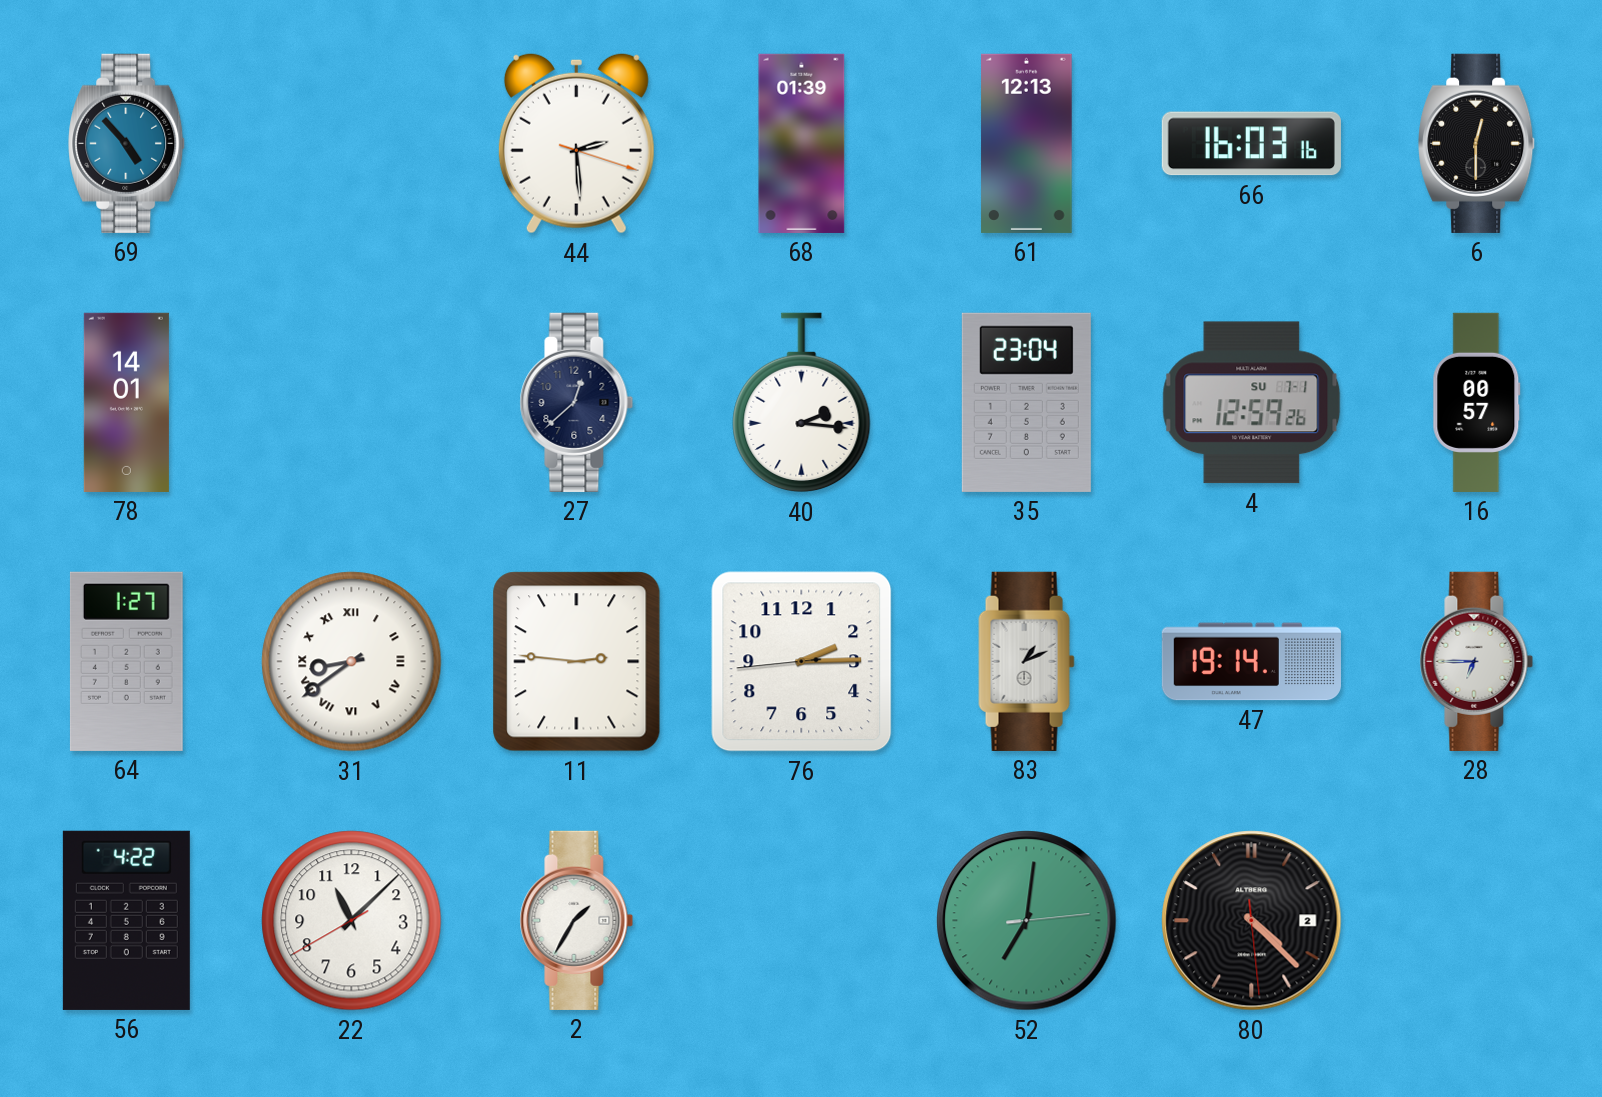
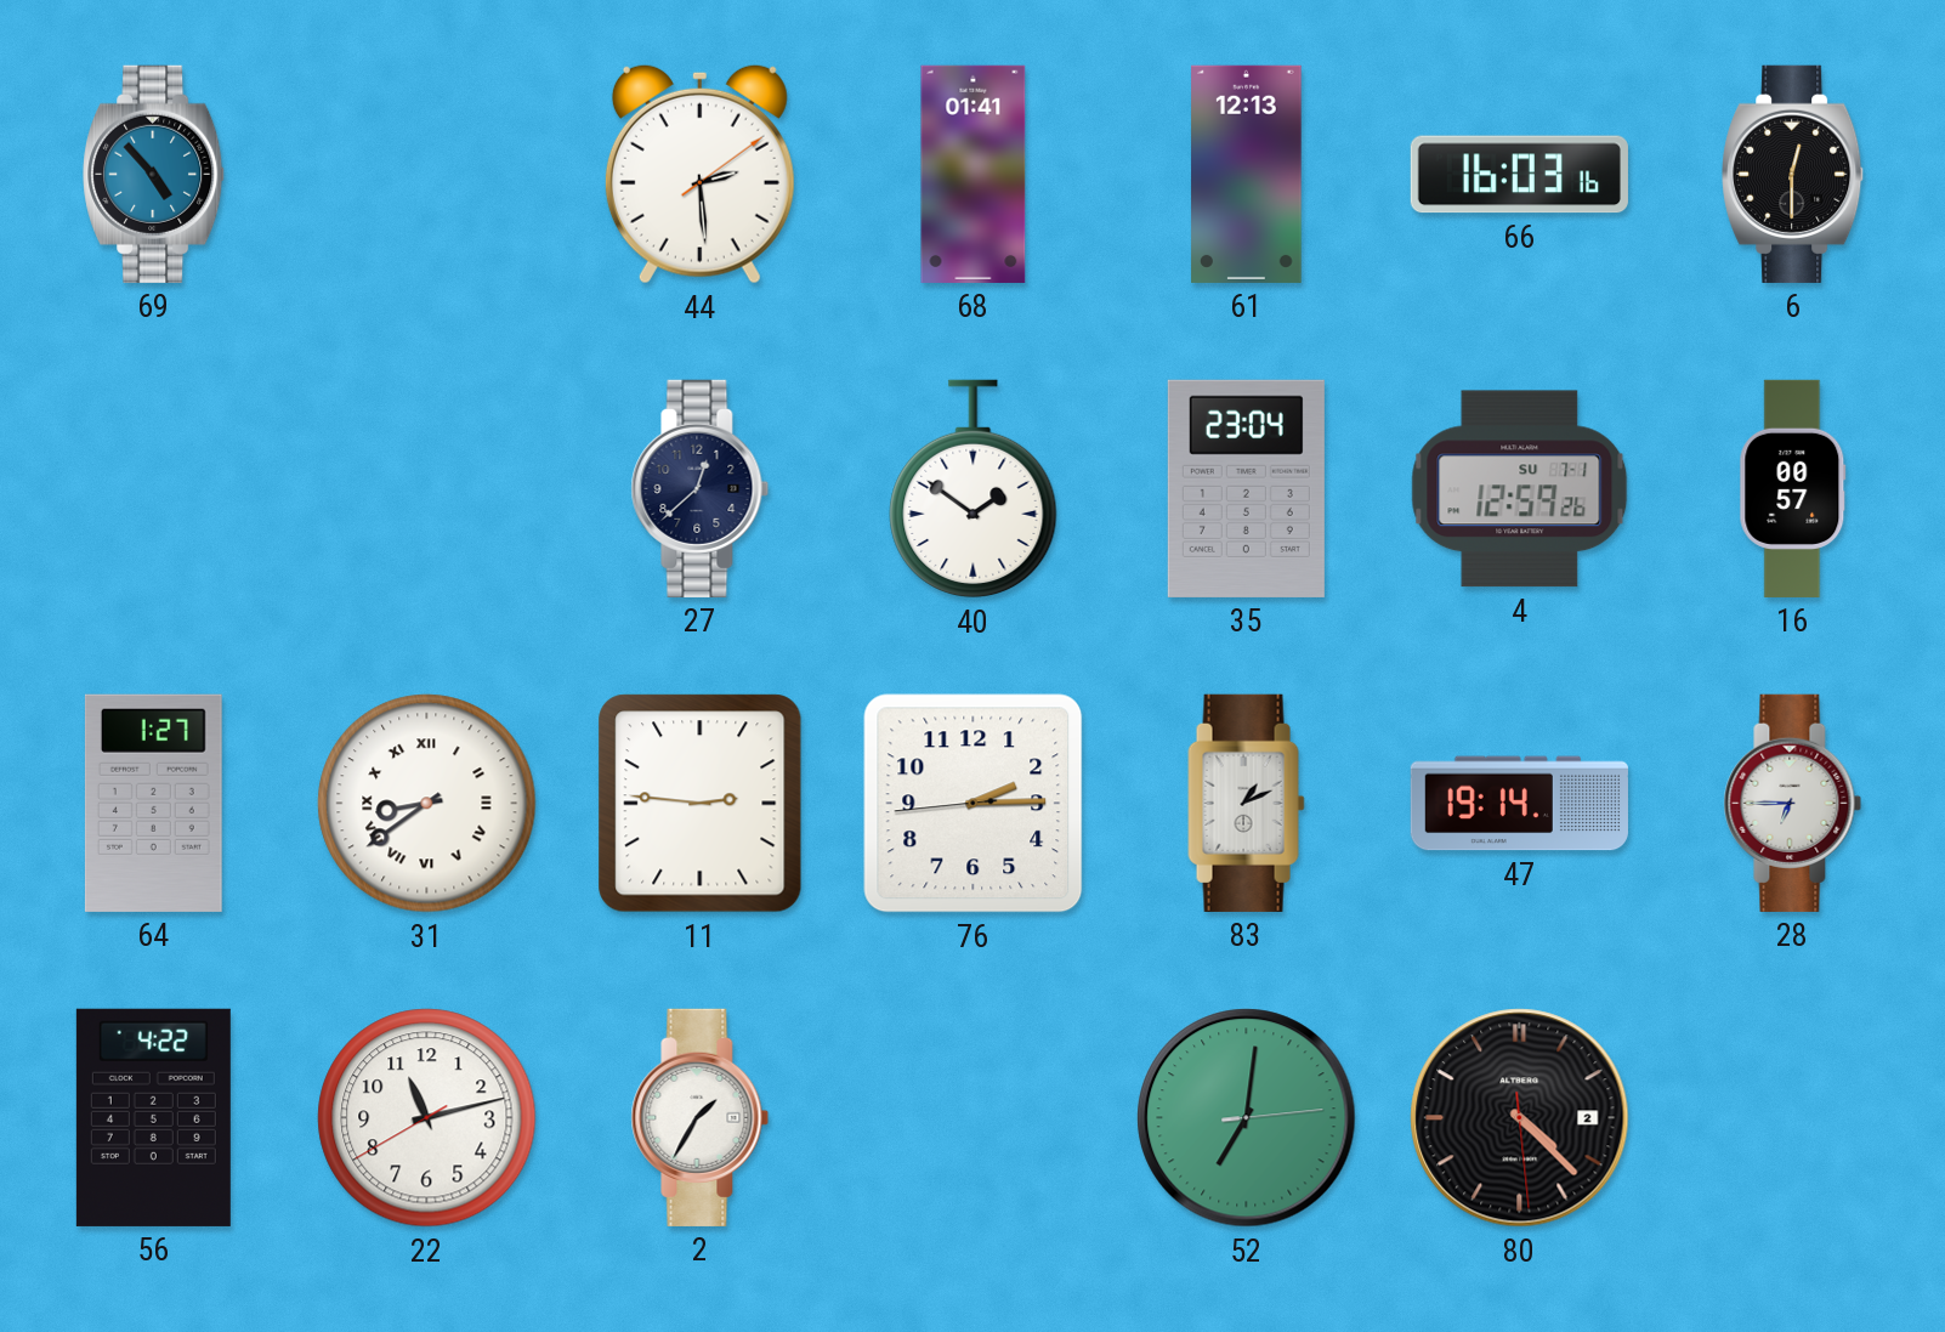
44: 2:29:18 -> 2:29:09 (699, 174)
68: 01:39 -> 01:41 (974, 174)
78: 14:01 -> none (126, 402)
40: 2:16 -> 1:51 (974, 489)
22: 11:07 -> 11:12 (427, 1118)
